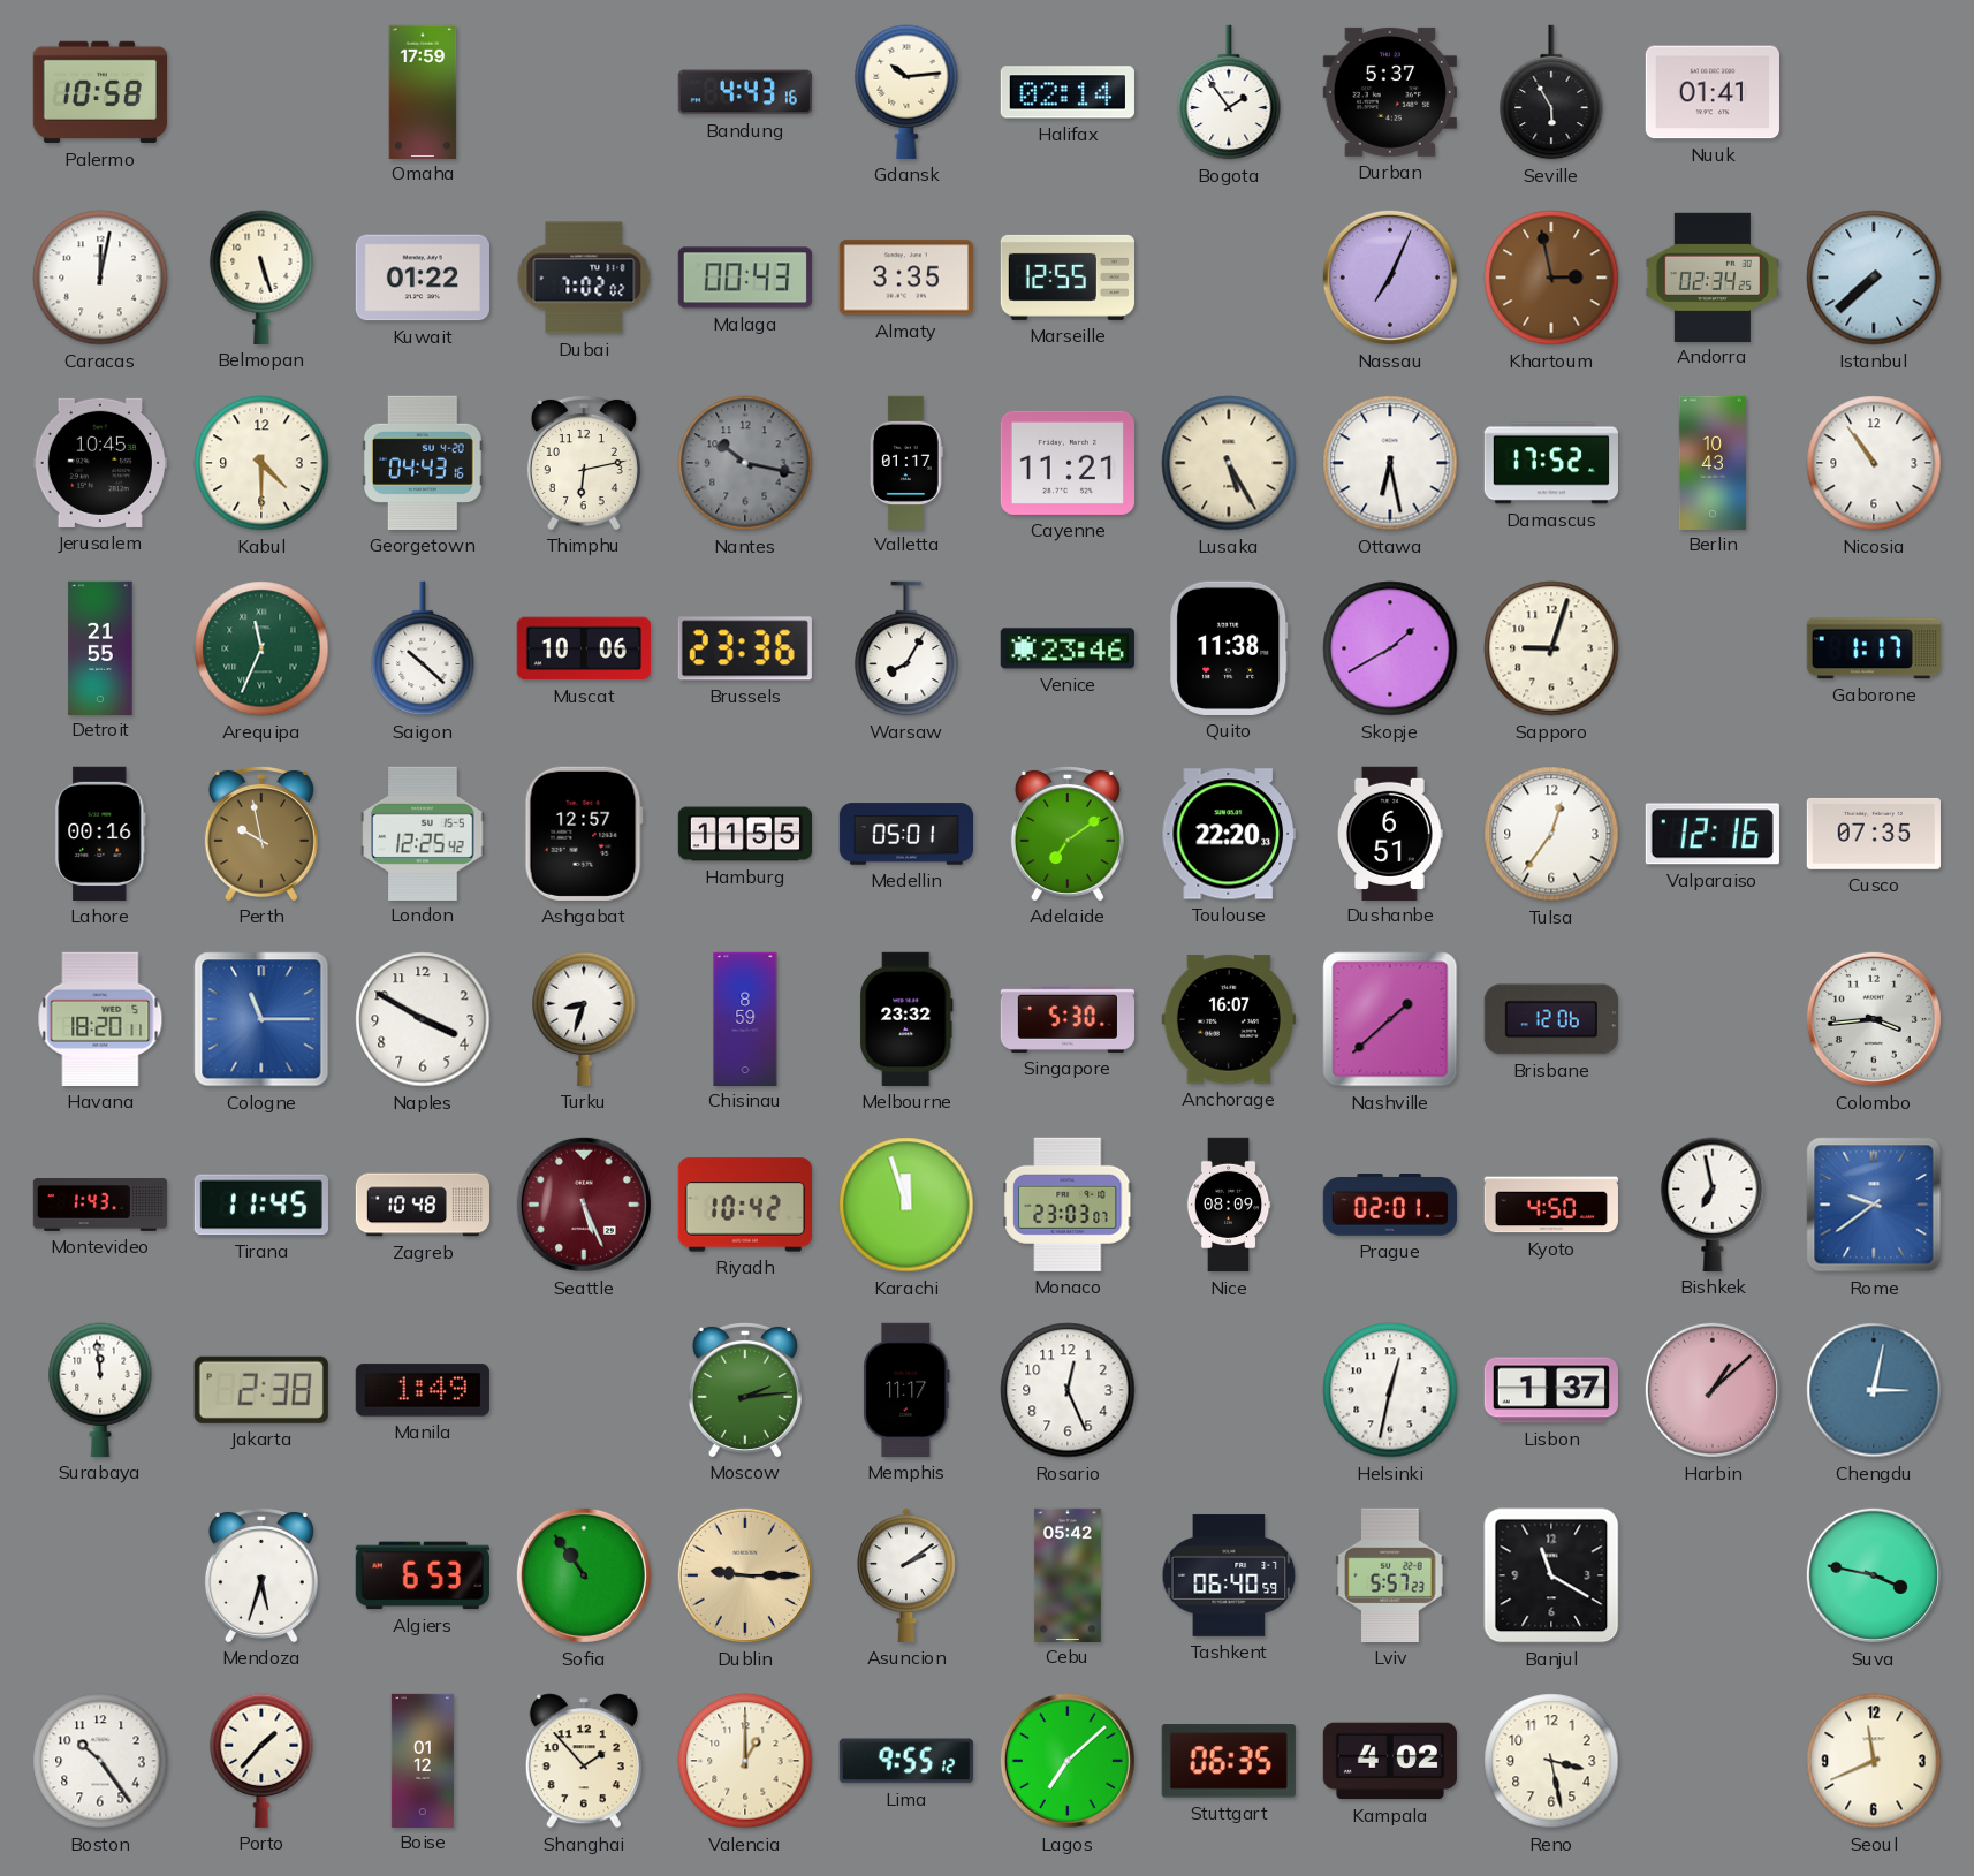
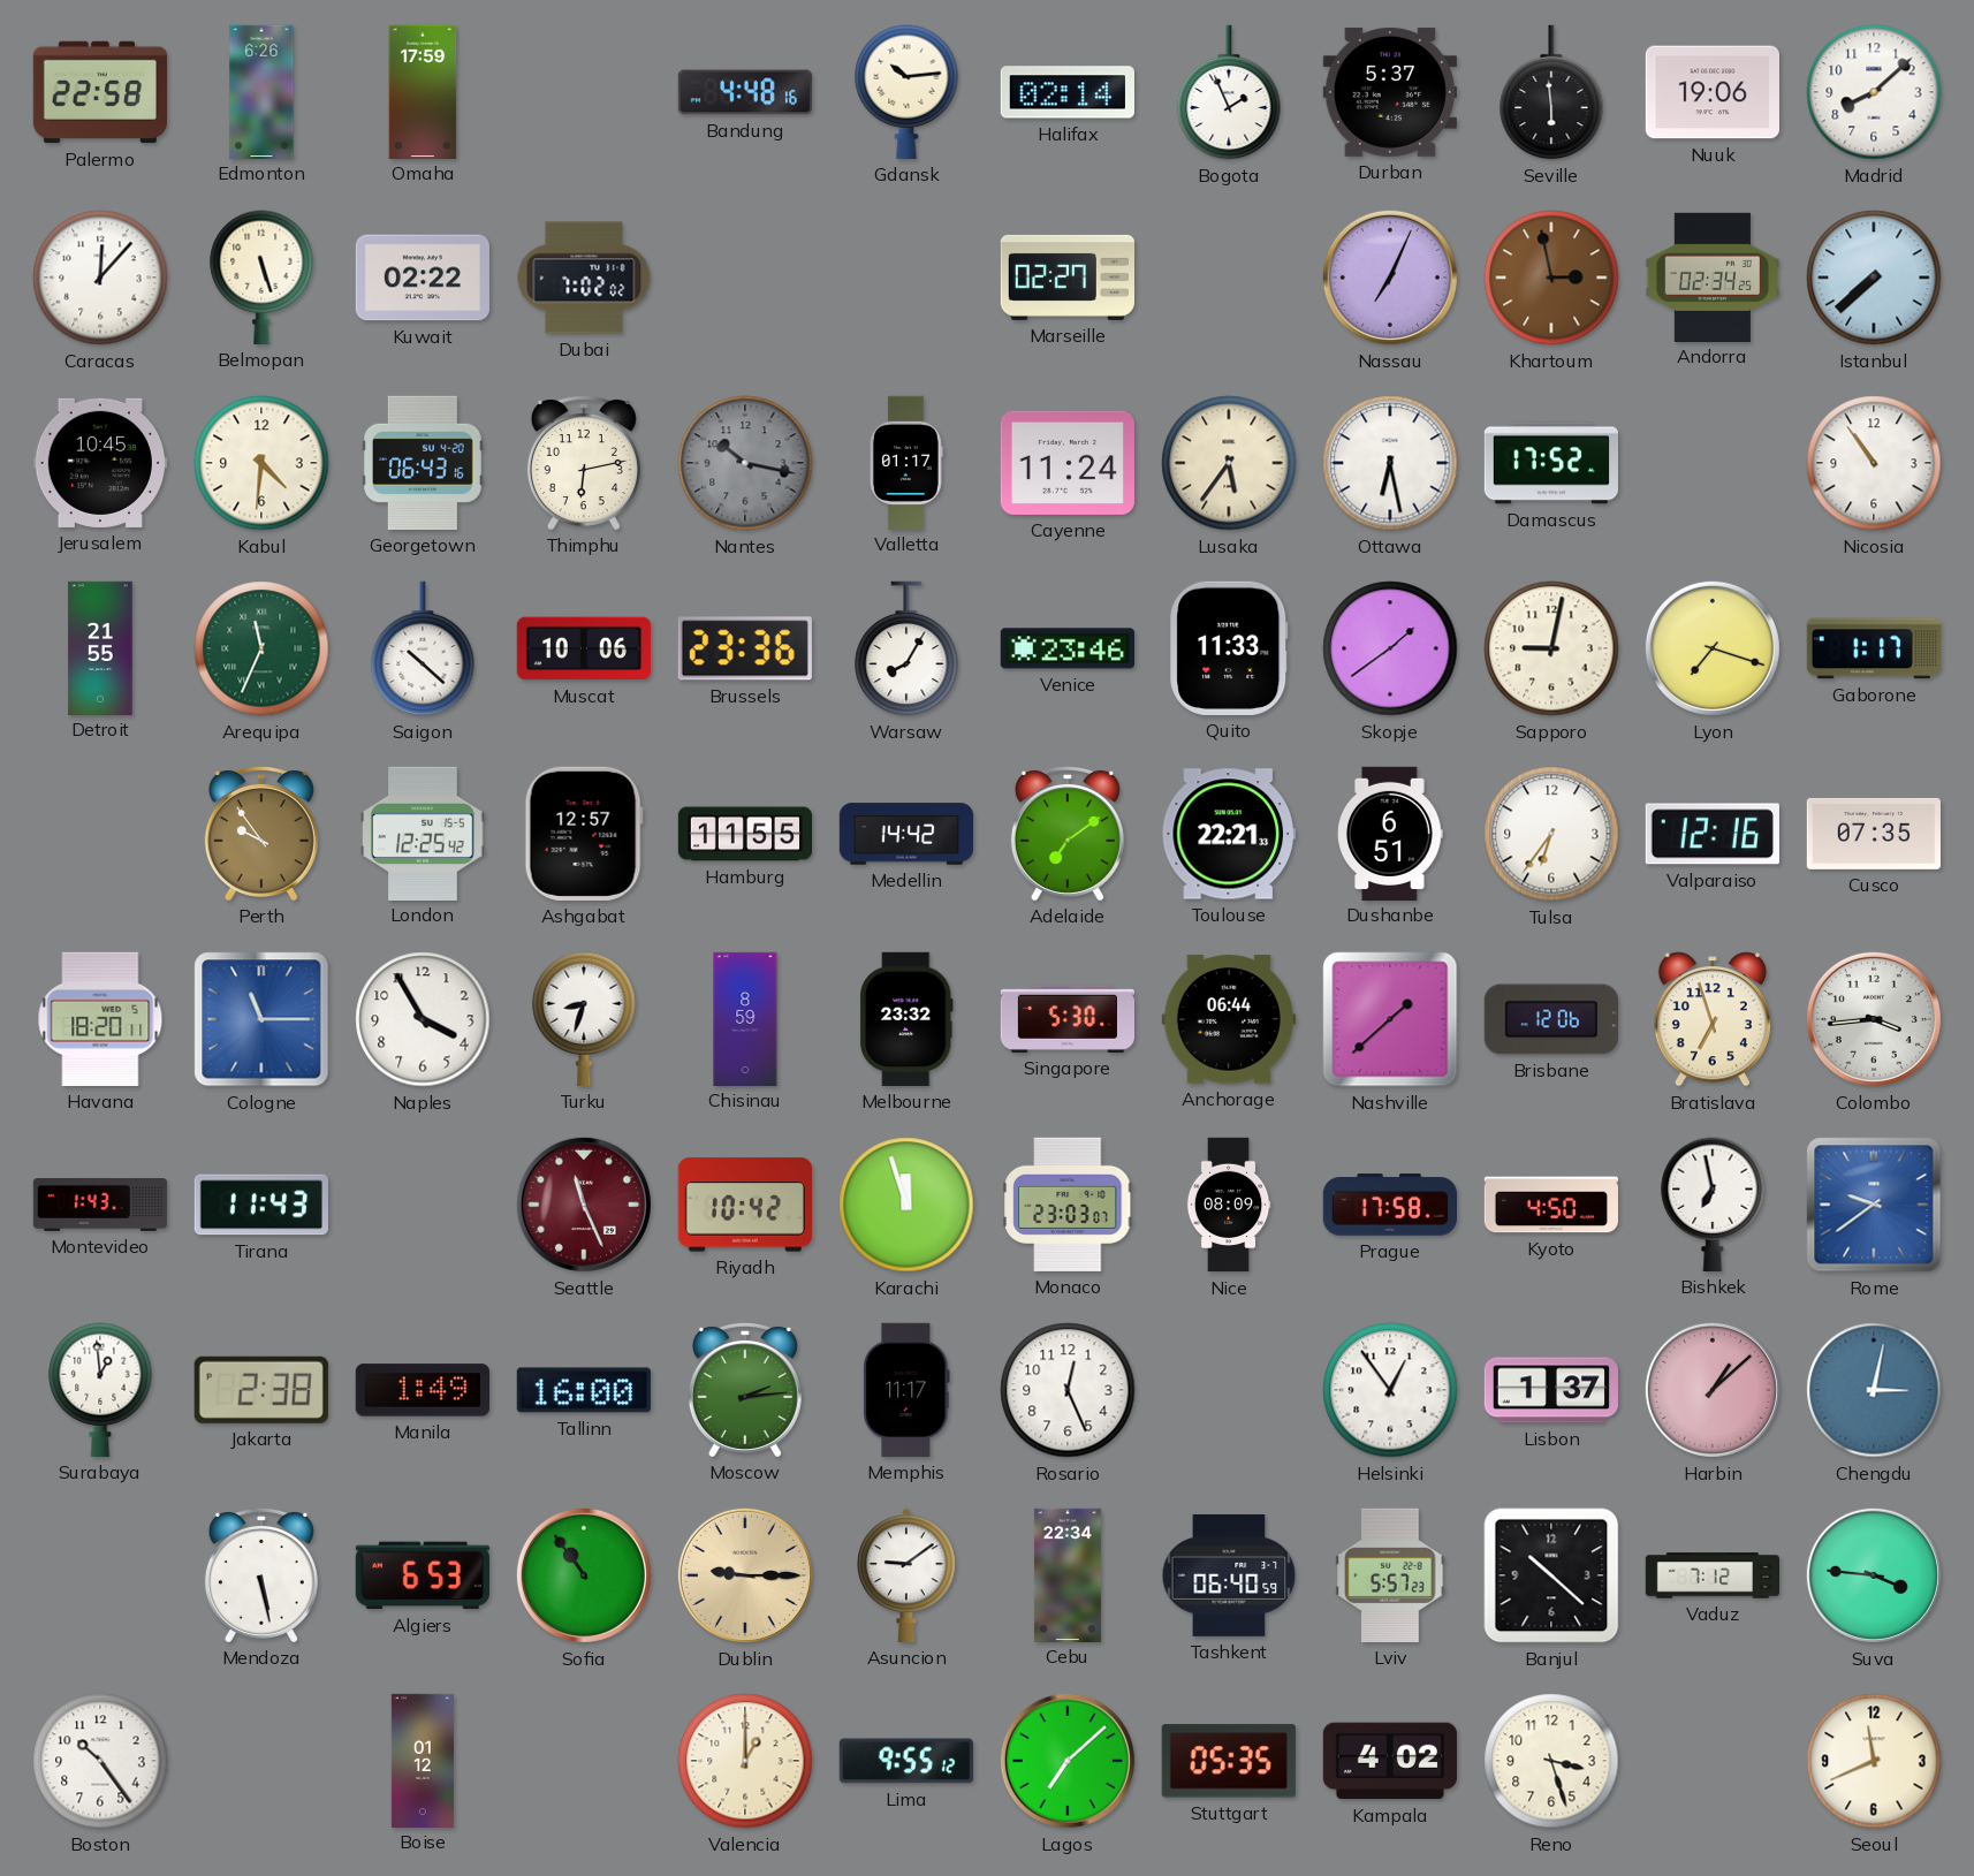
Palermo: 10:58 -> 22:58 (99, 92)
Edmonton: none -> 6:26 (261, 91)
Bandung: 4:43 -> 4:48 (745, 92)
Bogota: 1:54 -> 1:56 (1229, 92)
Seville: 5:55 -> 5:59 (1551, 92)
Nuuk: 01:41 -> 19:06 (1713, 92)
Madrid: none -> 8:08 (1874, 92)
Caracas: 12:02 -> 12:07 (100, 278)
Kuwait: 01:22 -> 02:22 (423, 278)
Malaga: 00:43 -> none (745, 278)
Almaty: 3:35 -> none (906, 278)
Marseille: 12:55 -> 02:27 (1066, 278)
Kabul: 4:30 -> 4:31 (261, 463)
Georgetown: 04:43 -> 06:43 (423, 463)
Cayenne: 11:21 -> 11:24 (1068, 463)
Lusaka: 5:25 -> 5:36 (1229, 463)
Berlin: 10:43 -> none (1711, 462)
Quito: 11:38 -> 11:33 (1229, 648)
Skopje: 1:40 -> 1:39 (1390, 648)
Sapporo: 9:03 -> 9:02 (1551, 648)
Lyon: none -> 7:18 (1713, 648)
Lahore: 00:16 -> none (100, 834)
Perth: 9:58 -> 9:54 (261, 833)
Medellin: 05:01 -> 14:42 (906, 834)
Toulouse: 22:20 -> 22:21 (1229, 834)
Tulsa: 12:36 -> 6:36 (1551, 834)
Naples: 3:50 -> 3:55 (423, 1019)
Anchorage: 16:07 -> 06:44 (1229, 1019)
Bratislava: none -> 6:57 (1713, 1019)
Tirana: 11:45 -> 11:43 (261, 1205)
Zagreb: 10:48 -> none (422, 1205)
Seattle: 5:26 -> 11:26 (584, 1205)
Prague: 02:01 -> 17:58 (1389, 1205)
Surabaya: 11:59 -> 12:59 (100, 1390)
Tallinn: none -> 16:00 (584, 1390)
Helsinki: 12:32 -> 12:54 (1390, 1390)
Mendoza: 5:33 -> 5:28 (261, 1574)
Asuncion: 2:09 -> 9:09 (906, 1575)
Cebu: 05:42 -> 22:34 (1068, 1574)
Banjul: 11:20 -> 10:22 (1551, 1575)
Vaduz: none -> 7:12 (1713, 1575)
Suva: 3:47 -> 3:46 (1874, 1575)
Porto: 1:37 -> none (261, 1761)
Shanghai: 1:53 -> none (584, 1761)
Stuttgart: 06:35 -> 05:35 (1229, 1761)
Reno: 3:28 -> 3:27 (1551, 1761)
